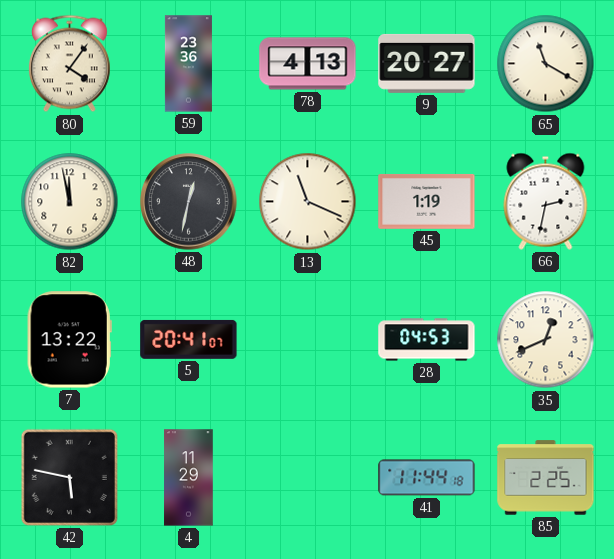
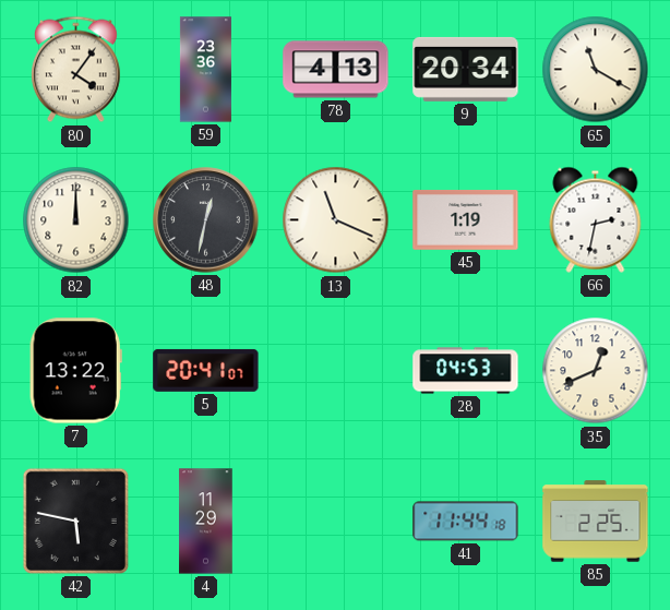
9: 20:27 -> 20:34 (466, 69)
82: 11:58 -> 12:00 (76, 220)
